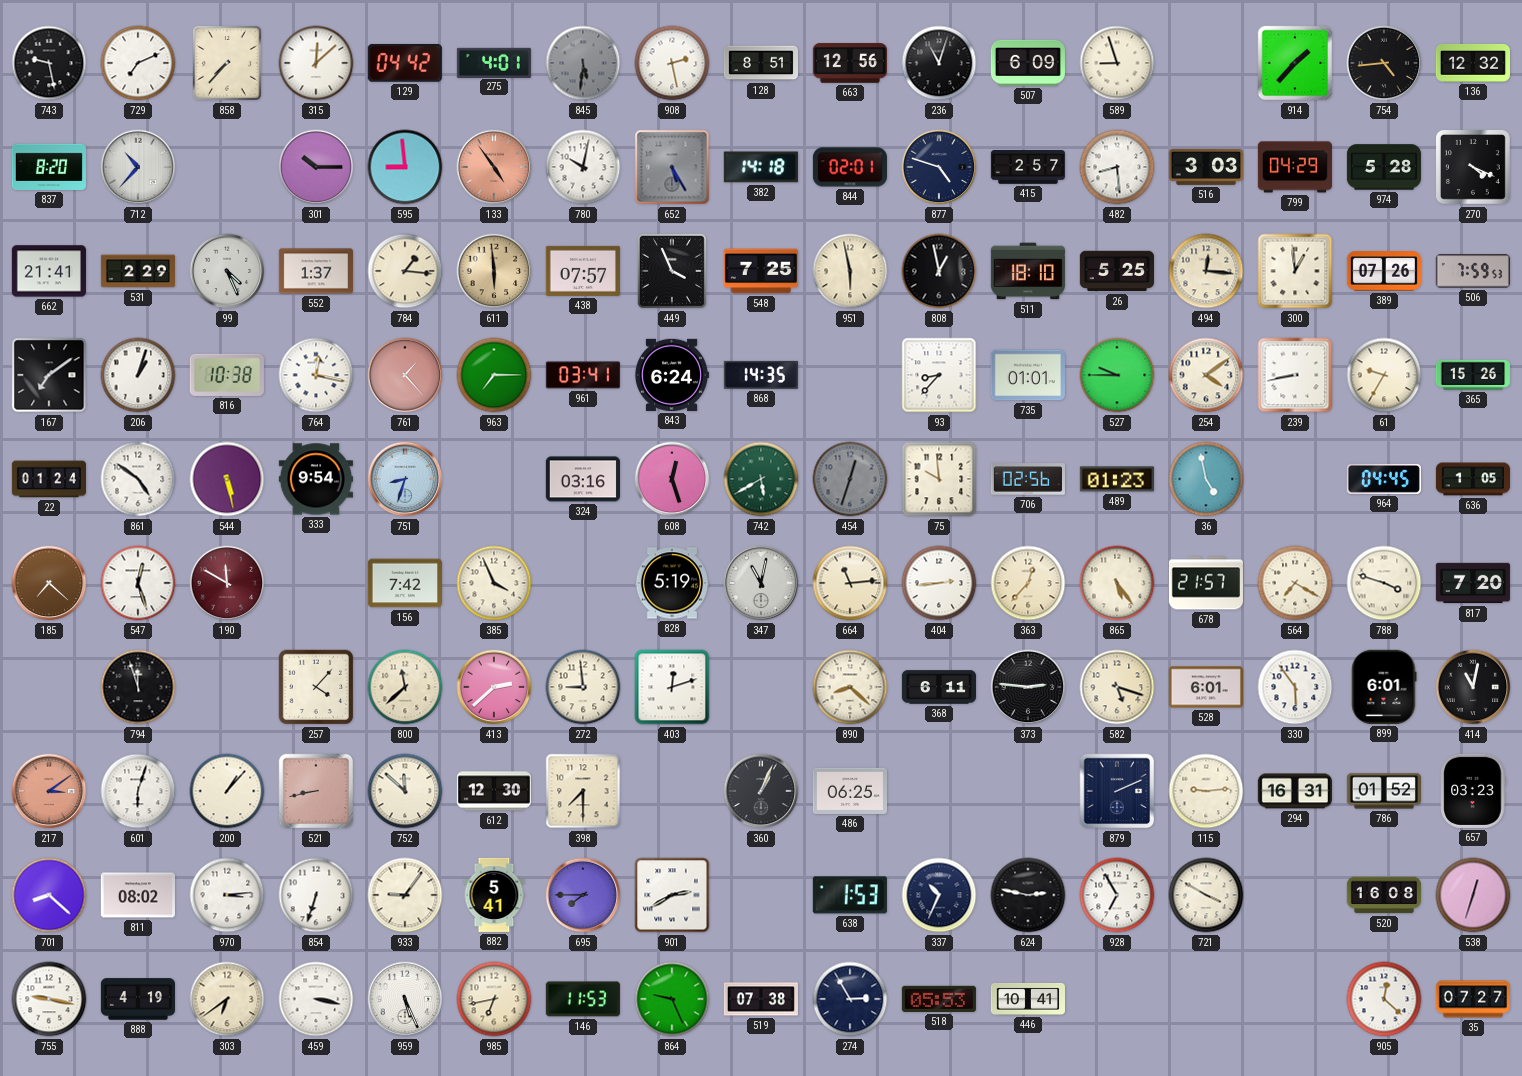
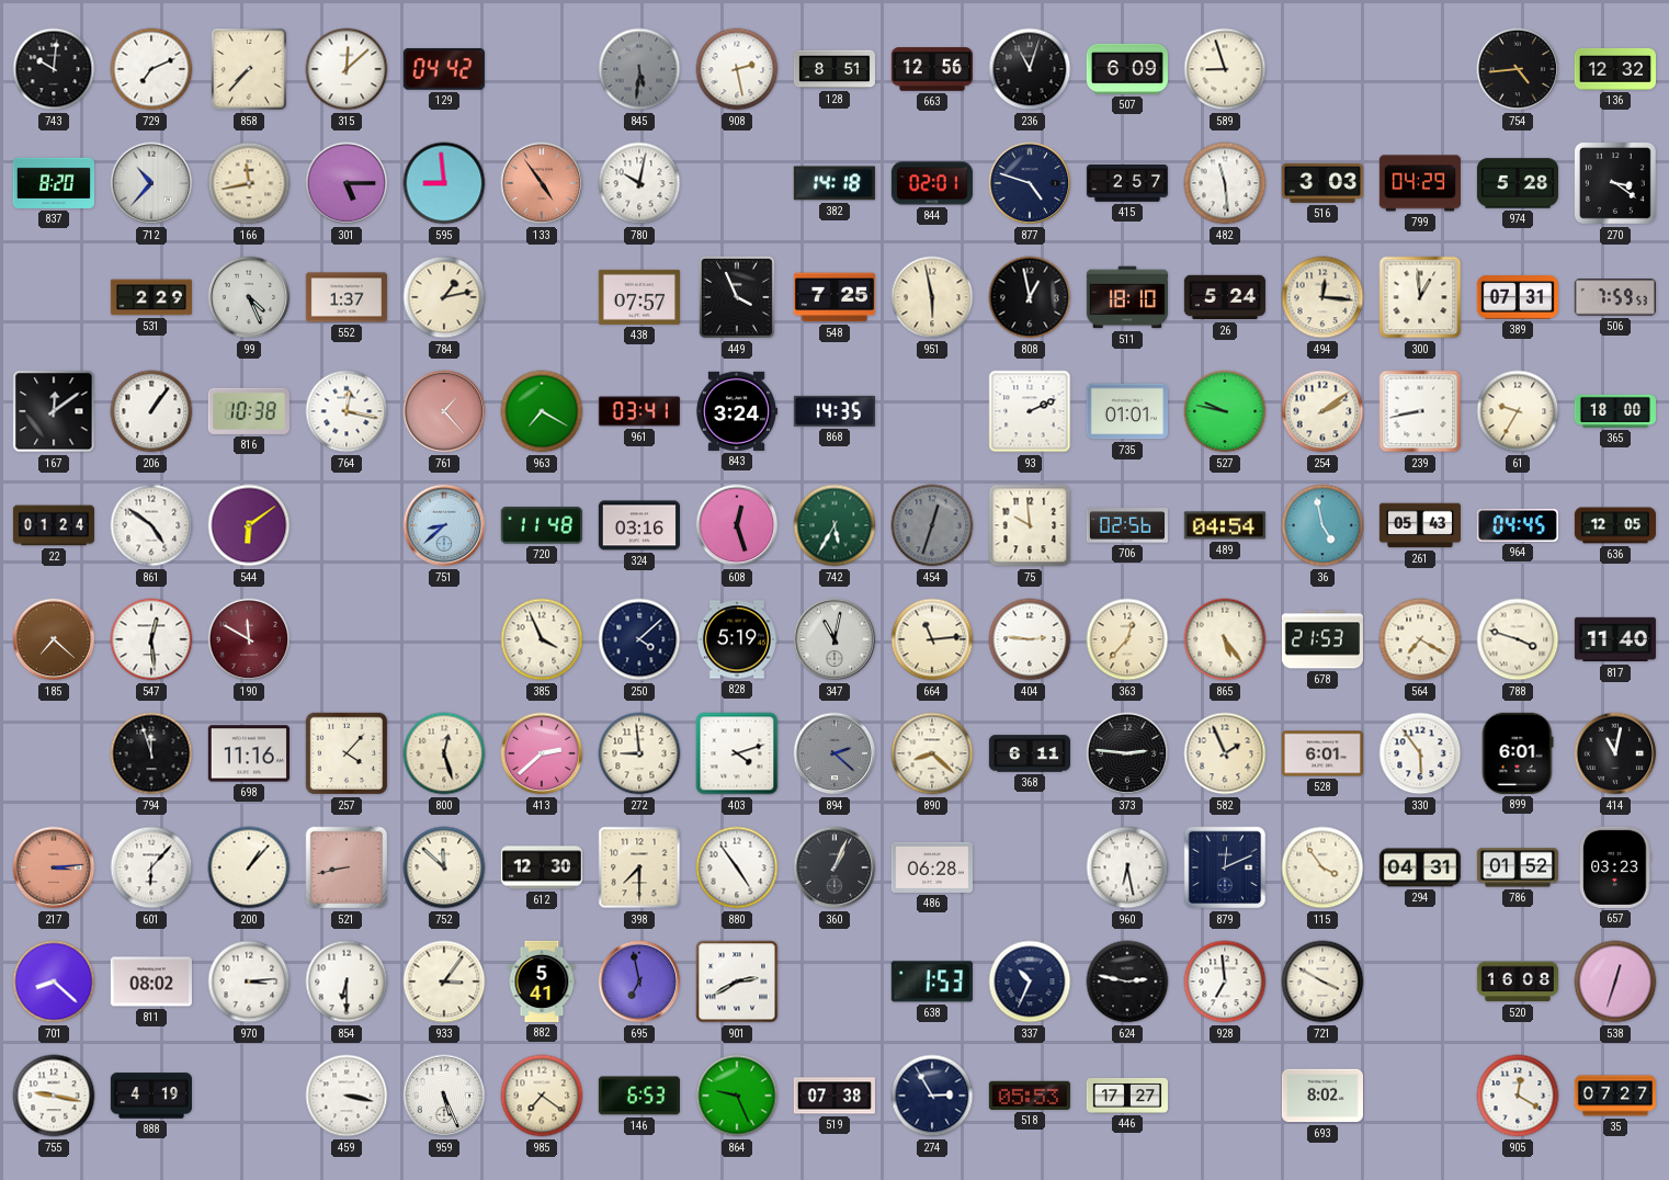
743: 9:28 -> 10:01 (54, 69)
275: 4:01 -> none (494, 62)
914: 1:37 -> none (1295, 63)
166: none -> 11:43 (249, 183)
301: 10:15 -> 5:15 (347, 183)
652: 5:25 -> none (672, 167)
482: 8:29 -> 11:29 (1225, 183)
270: 4:19 -> 3:21 (1615, 183)
662: 21:41 -> none (49, 271)
784: 1:16 -> 1:13 (444, 297)
611: 5:59 -> none (494, 271)
26: 5:25 -> 5:24 (1225, 297)
389: 07:26 -> 07:31 (1518, 297)
167: 7:09 -> 12:09 (54, 411)
206: 1:03 -> 1:06 (151, 411)
963: 7:15 -> 7:20 (542, 411)
843: 6:24 -> 3:24 (736, 411)
93: 8:37 -> 2:11 (1030, 411)
527: 9:45 -> 9:47 (1225, 411)
254: 4:09 -> 2:09 (1322, 411)
365: 15:26 -> 18:00 (1614, 411)
544: 5:28 -> 6:09 (249, 525)
333: 9:54 -> none (316, 479)
751: 8:33 -> 8:38 (444, 525)
720: none -> 11:48 (542, 525)
742: 5:40 -> 5:35 (834, 525)
489: 01:23 -> 04:54 (1225, 525)
261: none -> 05:43 (1419, 525)
636: 1:05 -> 12:05 (1614, 525)
547: 12:27 -> 12:29 (151, 639)
156: 7:42 -> none (405, 583)
250: none -> 4:08 (639, 639)
404: 2:44 -> 2:46 (1030, 639)
678: 21:57 -> 21:53 (1322, 639)
817: 7:20 -> 11:40 (1615, 639)
698: none -> 11:16 (249, 753)
800: 11:38 -> 12:27 (444, 753)
403: 12:12 -> 4:12 (737, 753)
894: none -> 2:22 (834, 753)
582: 5:18 -> 1:56 (1225, 753)
217: 3:09 -> 3:14 (54, 867)
601: 6:03 -> 6:07 (151, 867)
880: none -> 4:54 (737, 867)
486: 06:25 -> 06:28 (932, 867)
960: none -> 6:28 (1127, 867)
879: 2:11 -> 12:11 (1225, 867)
115: 9:14 -> 3:54 (1322, 867)
294: 16:31 -> 04:31 (1420, 867)
854: 6:33 -> 6:30 (347, 982)
933: 9:06 -> 3:06 (444, 982)
695: 7:45 -> 6:58 (639, 982)
928: 6:55 -> 6:59 (1225, 982)
303: 6:39 -> none (227, 999)
985: 6:43 -> 7:21 (542, 1096)
146: 11:53 -> 6:53 (639, 1096)
446: 10:41 -> 17:27 (1126, 1097)
693: none -> 8:02 (1322, 1096)
905: 12:22 -> 12:20 (1518, 1096)
